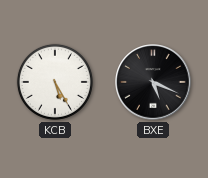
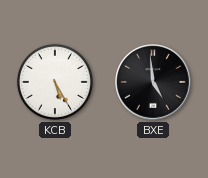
BXE: 5:19 -> 4:59 (153, 82)
